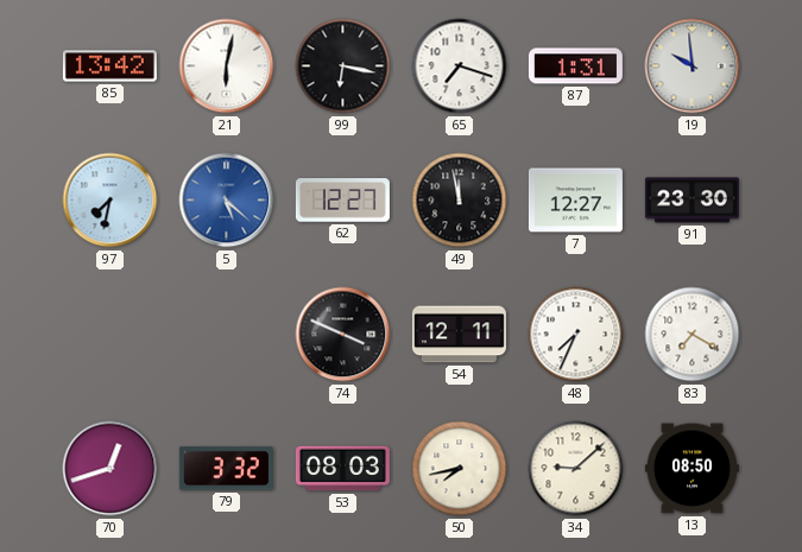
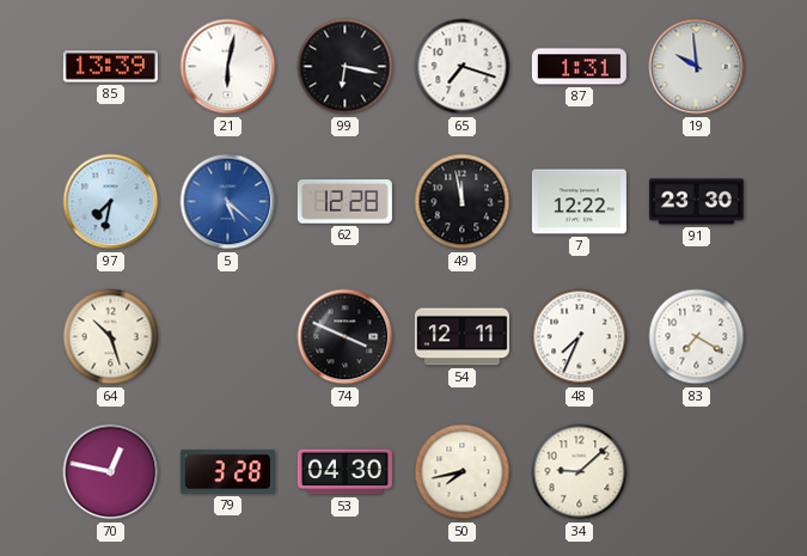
85: 13:42 -> 13:39 (110, 67)
62: 12:27 -> 12:28 (344, 202)
7: 12:27 -> 12:22 (579, 202)
64: none -> 10:27 (111, 337)
70: 12:42 -> 12:47 (111, 472)
79: 3:32 -> 3:28 (227, 472)
53: 08:03 -> 04:30 (344, 472)
13: 08:50 -> none (692, 469)
